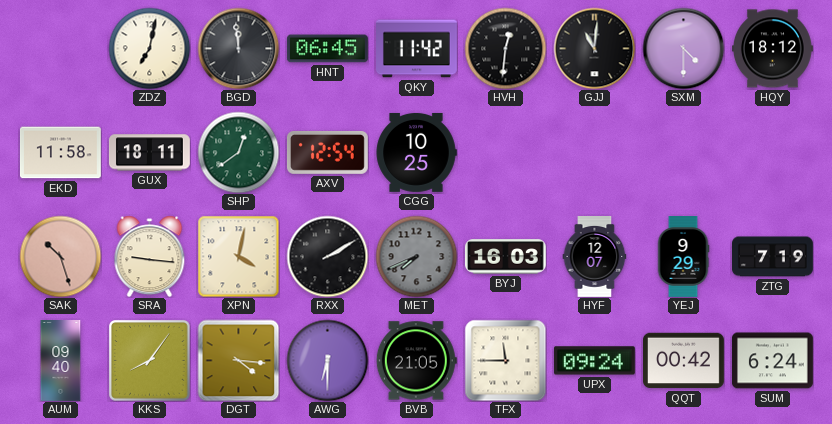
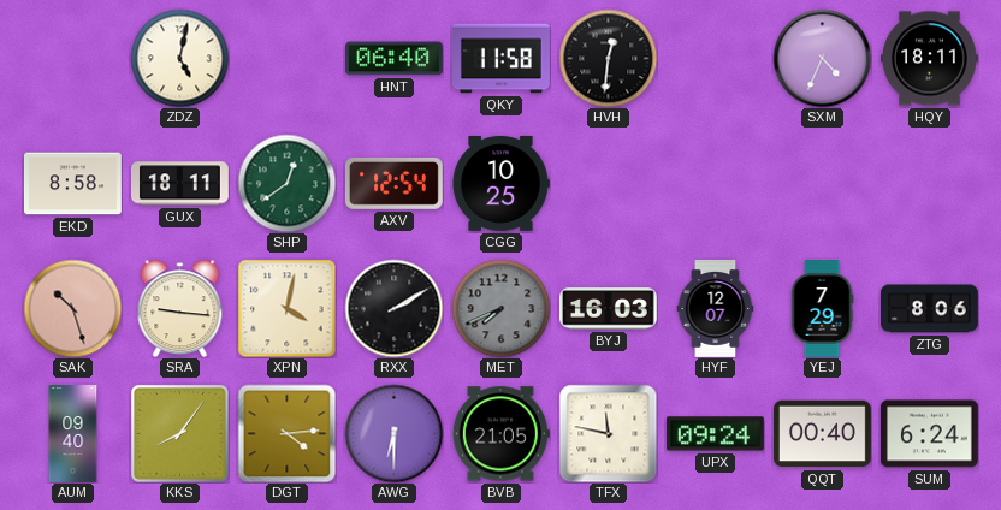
ZDZ: 7:02 -> 5:02 (179, 58)
BGD: 11:59 -> none (238, 48)
HNT: 06:45 -> 06:40 (393, 59)
QKY: 11:42 -> 11:58 (502, 59)
GJJ: 11:01 -> none (594, 48)
SXM: 4:30 -> 4:34 (822, 58)
HQY: 18:12 -> 18:11 (930, 59)
EKD: 11:58 -> 8:58 (73, 184)
YEJ: 9:29 -> 7:29 (822, 309)
ZTG: 7:19 -> 8:06 (930, 309)
DGT: 4:16 -> 4:14 (286, 433)
TFX: 11:45 -> 11:47 (608, 433)
QQT: 00:42 -> 00:40 (823, 434)
